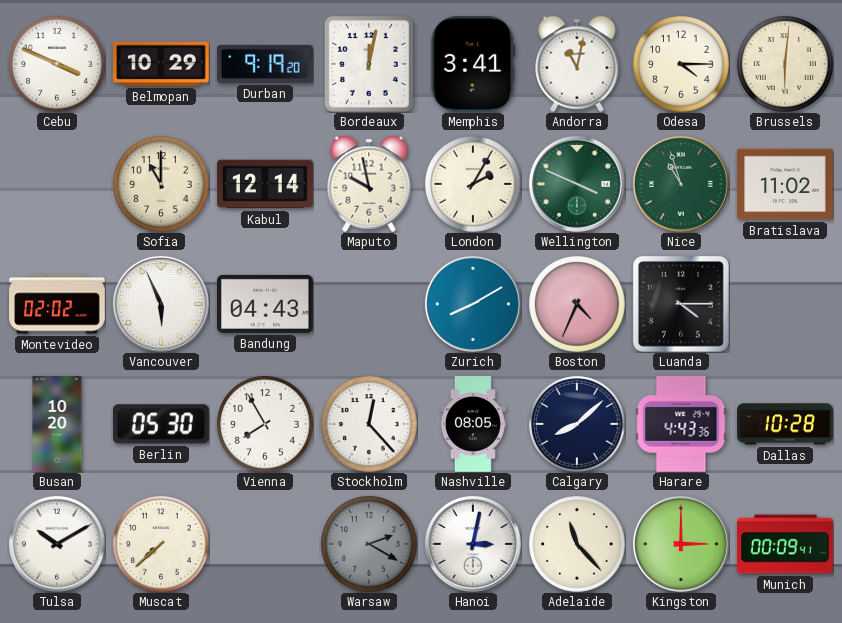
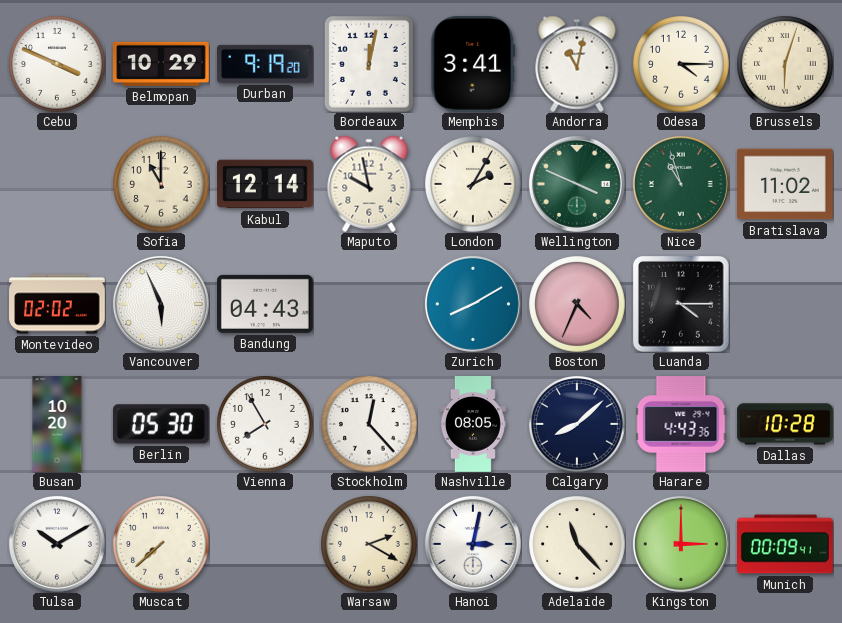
Brussels: 6:01 -> 6:03 (785, 64)
Warsaw dial: grey -> cream (369, 544)
